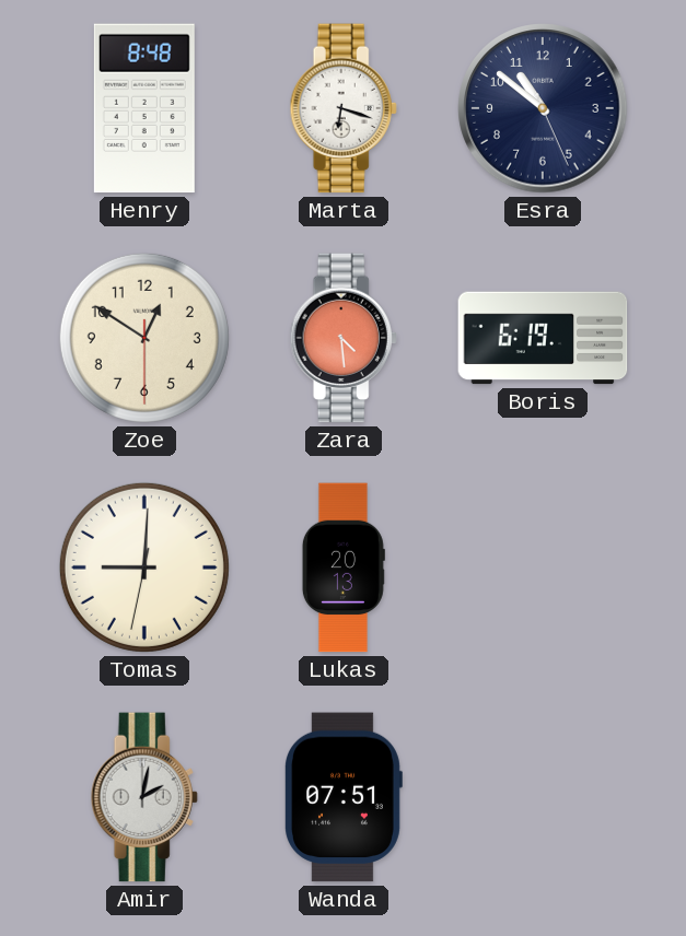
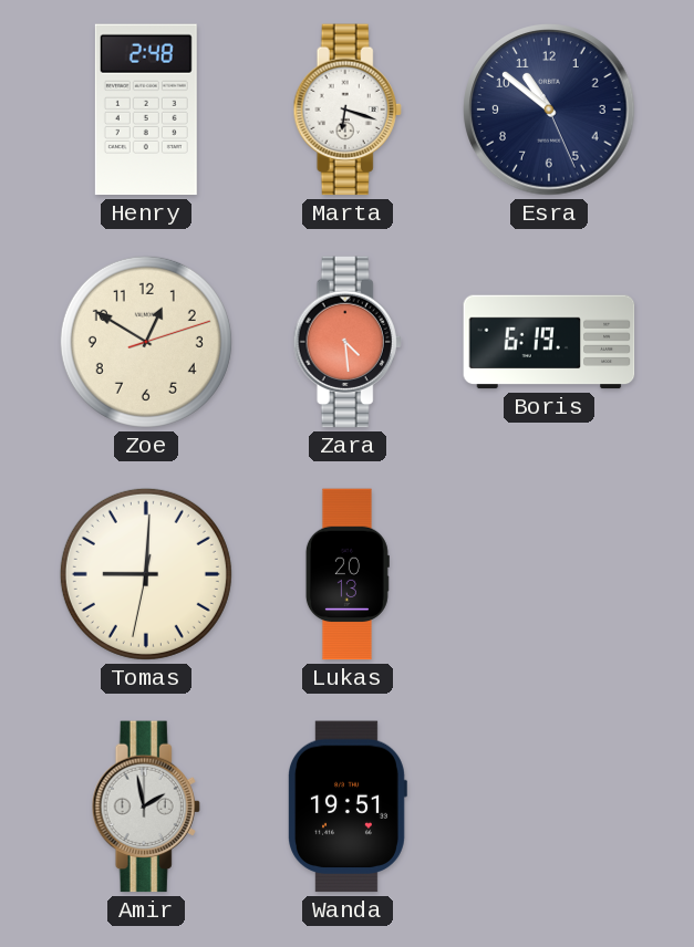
Henry: 8:48 -> 2:48 (146, 110)
Zoe: 12:50:30 -> 12:50:12 (146, 342)
Amir: 2:02 -> 1:58 (146, 806)
Wanda: 07:51 -> 19:51 (348, 806)
